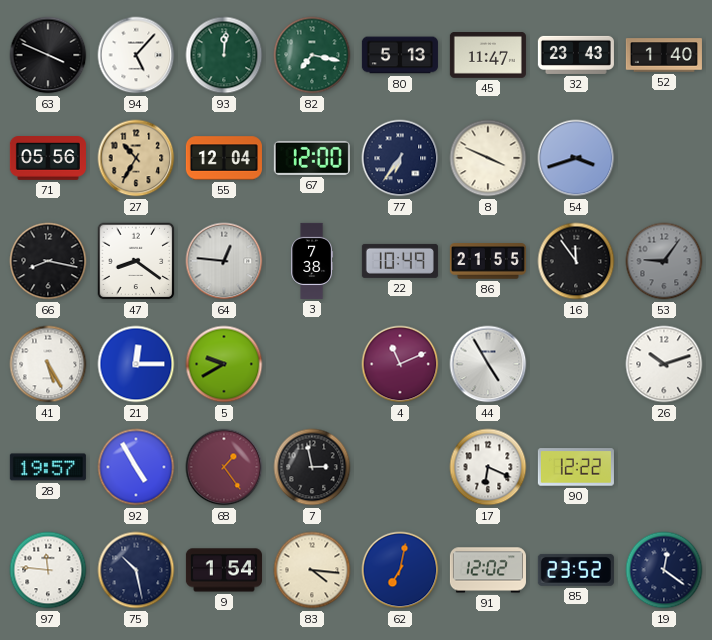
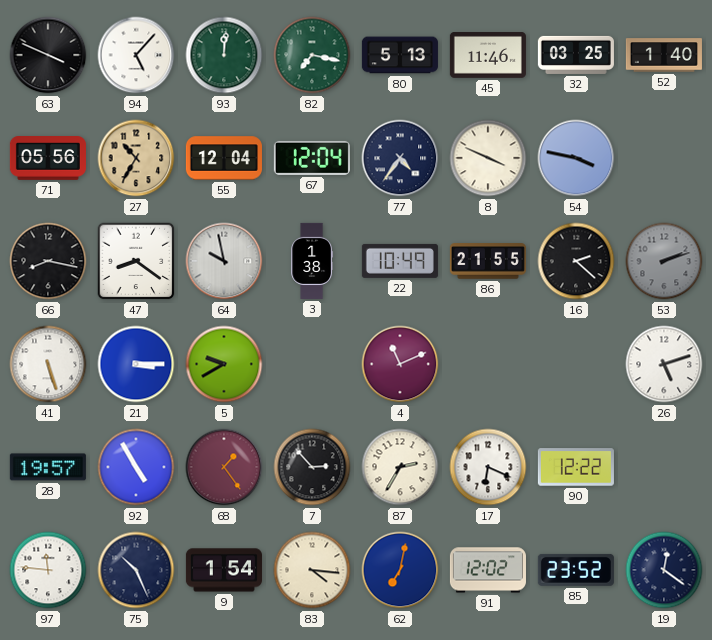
45: 11:47 -> 11:46 (488, 56)
32: 23:43 -> 03:25 (576, 55)
67: 12:00 -> 12:04 (312, 158)
77: 6:36 -> 4:36 (400, 158)
54: 3:42 -> 3:47 (576, 158)
64: 12:46 -> 9:58 (224, 261)
3: 7:38 -> 1:38 (312, 261)
16: 11:54 -> 2:22 (576, 261)
53: 9:06 -> 2:12 (664, 261)
41: 5:25 -> 5:27 (48, 364)
21: 12:15 -> 3:15 (136, 364)
44: 4:55 -> none (488, 364)
26: 10:12 -> 5:12 (664, 364)
7: 2:58 -> 2:53 (312, 467)
87: none -> 2:35 (400, 467)
75: 10:28 -> 10:26 (136, 570)
